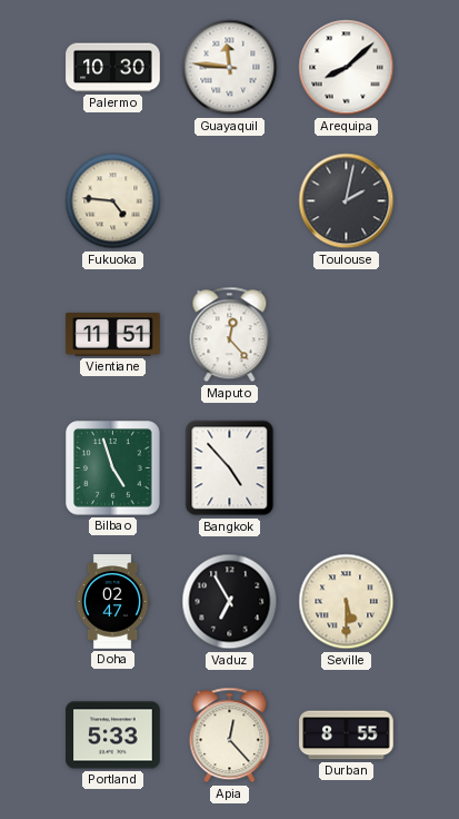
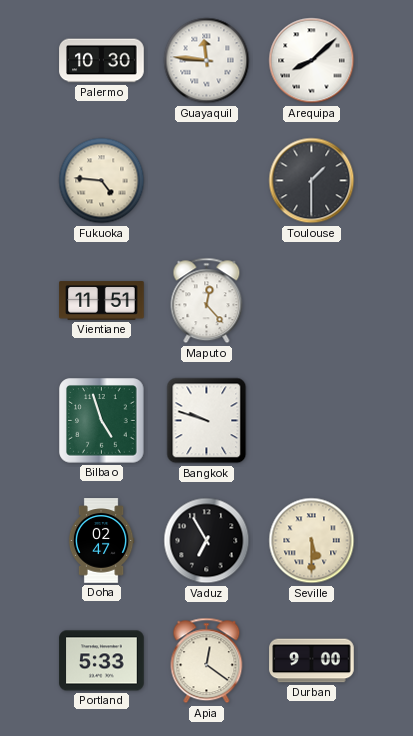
Toulouse: 2:02 -> 1:30 (312, 181)
Bangkok: 4:53 -> 9:48 (207, 421)
Apia: 12:23 -> 12:21 (207, 661)
Durban: 8:55 -> 9:00 (312, 661)
